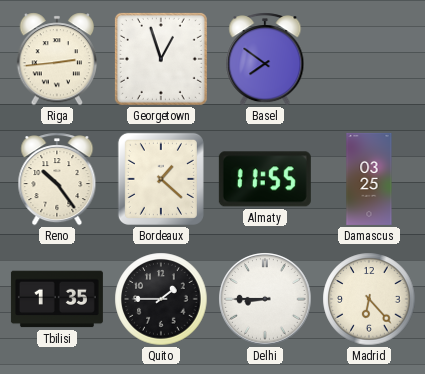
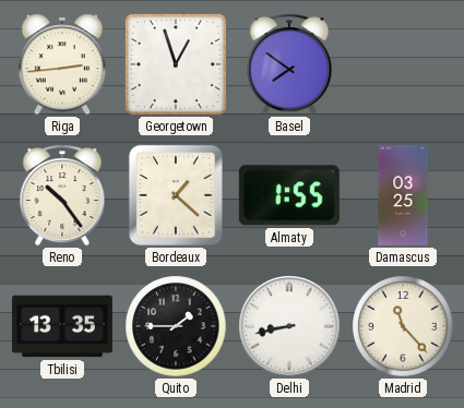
Almaty: 11:55 -> 1:55 (289, 195)
Tbilisi: 1:35 -> 13:35 (62, 326)
Delhi: 8:45 -> 8:43 (289, 326)
Madrid: 6:23 -> 11:23 (403, 326)
